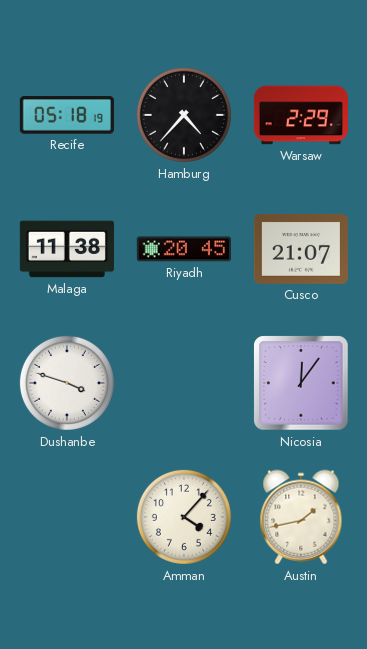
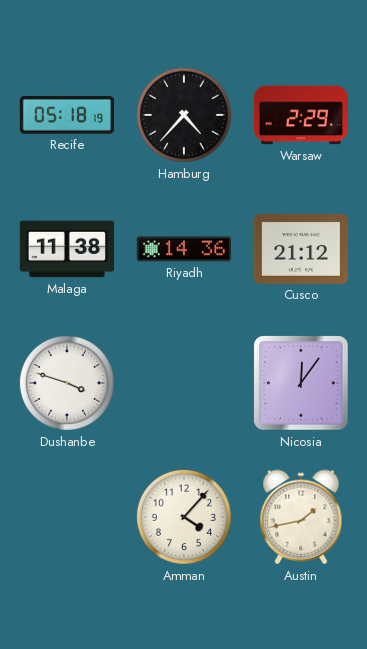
Riyadh: 20:45 -> 14:36 (184, 249)
Cusco: 21:07 -> 21:12 (301, 249)
